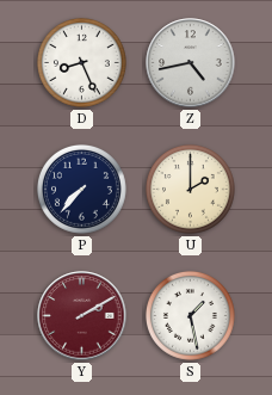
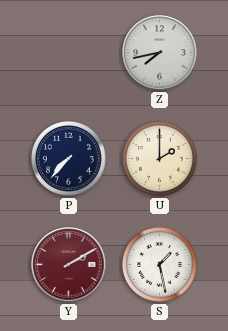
D: 8:26 -> none (81, 62)
Z: 4:43 -> 7:43 (160, 53)
